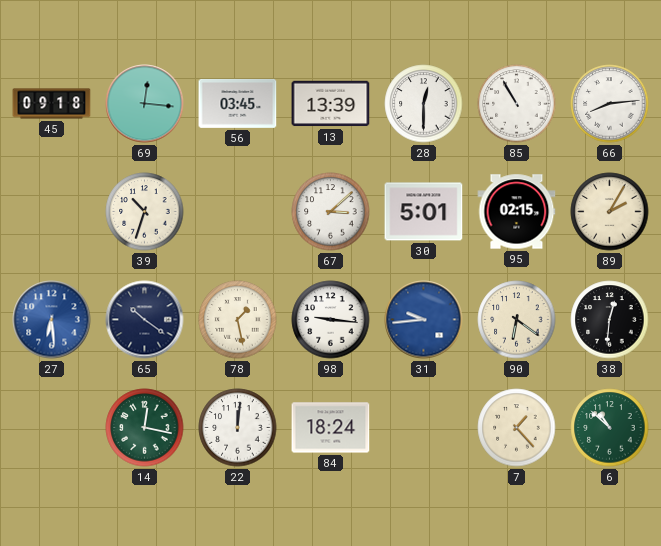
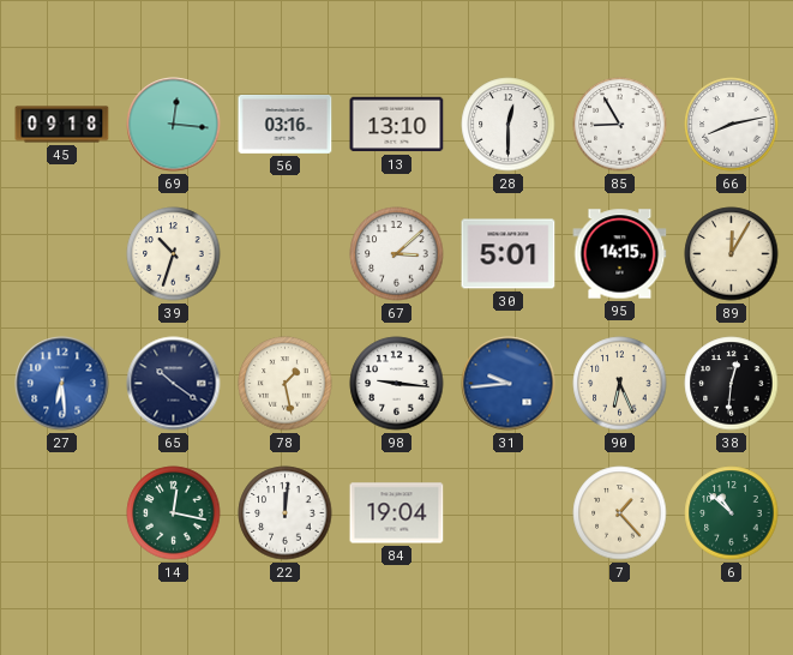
56: 03:45 -> 03:16 (286, 124)
13: 13:39 -> 13:10 (397, 125)
85: 10:55 -> 8:55 (620, 125)
66: 8:14 -> 8:13 (732, 125)
95: 02:15 -> 14:15 (620, 254)
89: 2:05 -> 12:05 (732, 254)
90: 6:21 -> 6:26 (620, 384)
84: 18:24 -> 19:04 (397, 513)
